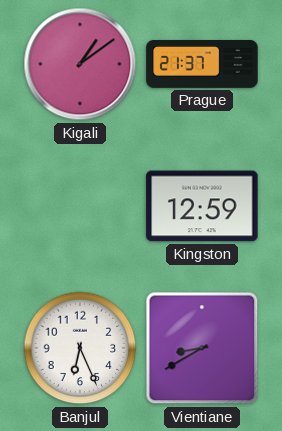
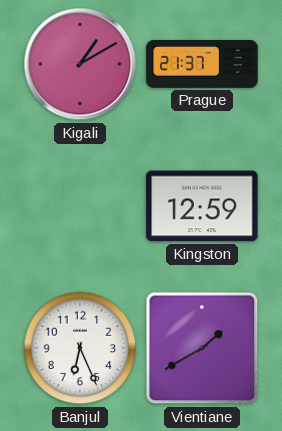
Kigali: 1:09 -> 1:10 (80, 64)
Vientiane: 8:40 -> 1:40 (202, 348)
